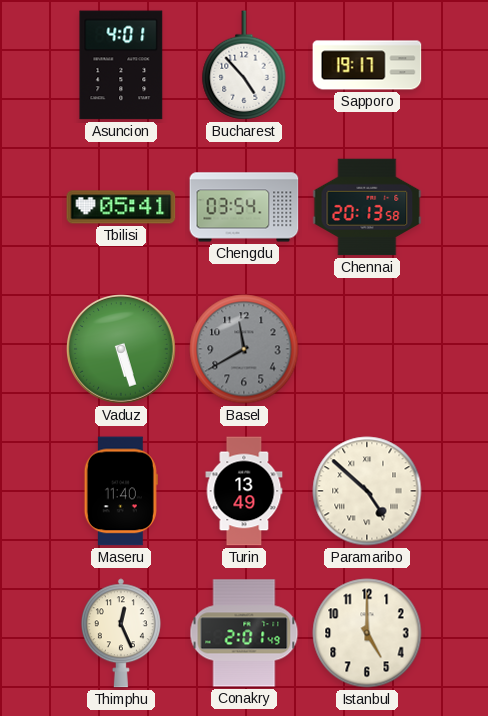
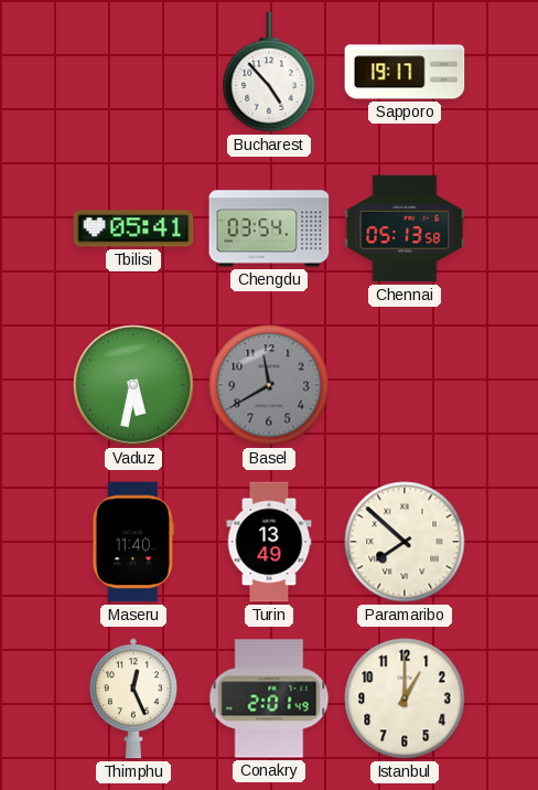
Asuncion: 4:01 -> none (121, 65)
Chennai: 20:13 -> 05:13 (405, 228)
Vaduz: 5:27 -> 5:32 (134, 386)
Paramaribo: 4:52 -> 7:52 (405, 542)
Istanbul: 5:00 -> 1:00 (405, 698)
